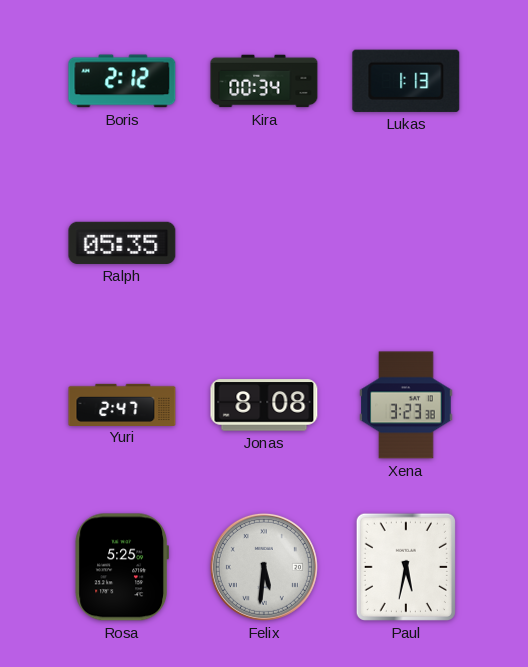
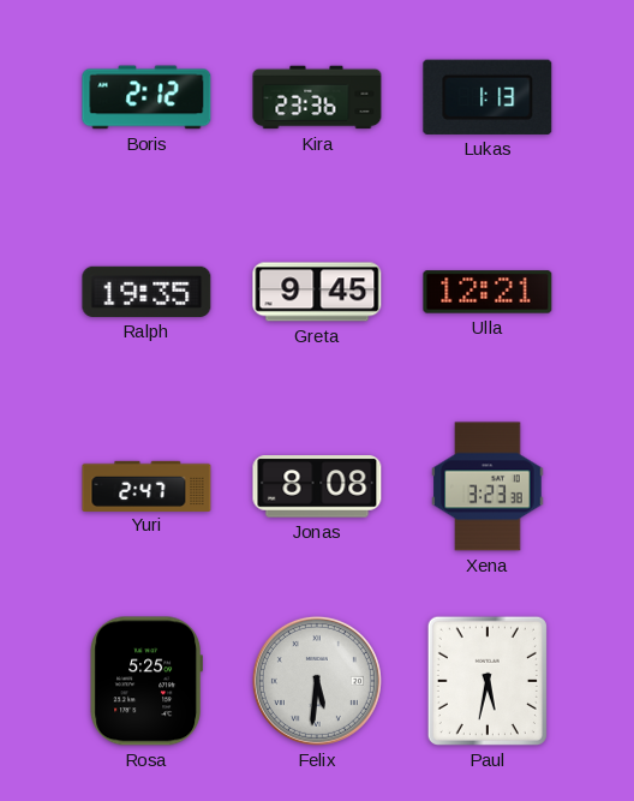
Kira: 00:34 -> 23:36 (317, 97)
Ralph: 05:35 -> 19:35 (146, 292)
Greta: none -> 9:45 (317, 292)
Ulla: none -> 12:21 (488, 292)
